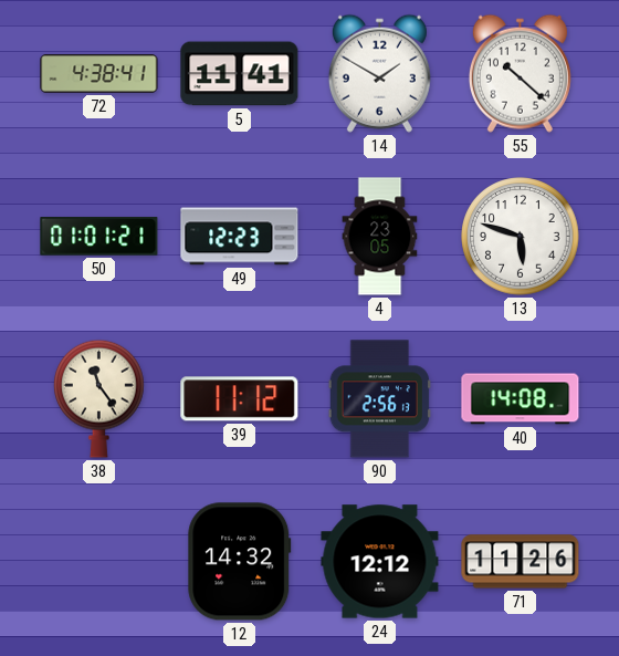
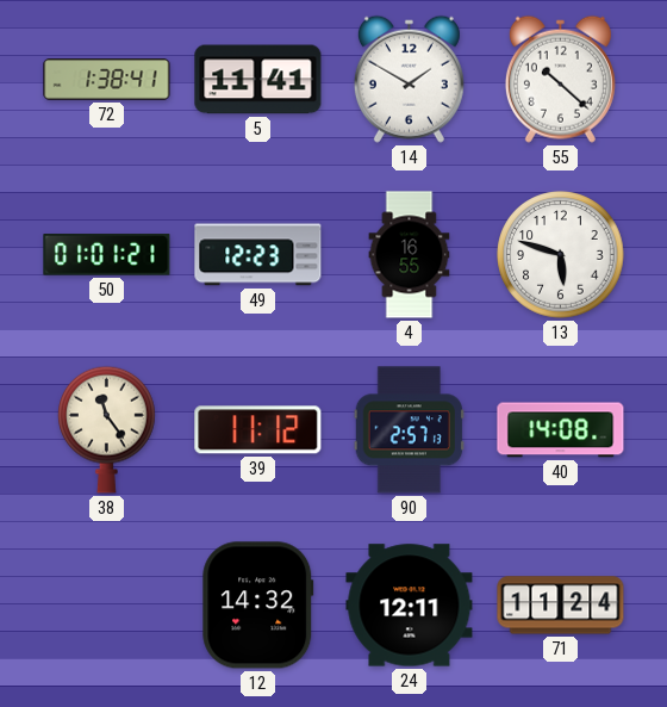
72: 4:38 -> 1:38 (107, 80)
4: 23:05 -> 16:55 (410, 255)
90: 2:56 -> 2:57 (409, 430)
24: 12:12 -> 12:11 (410, 606)
71: 11:26 -> 11:24 (561, 606)
